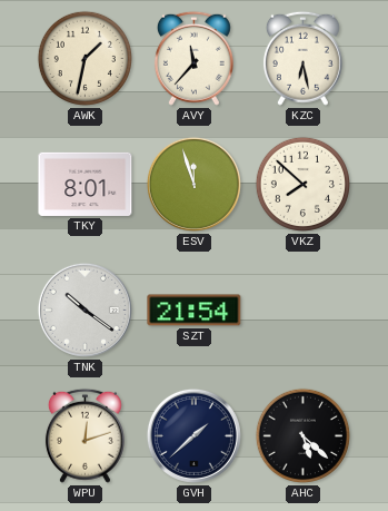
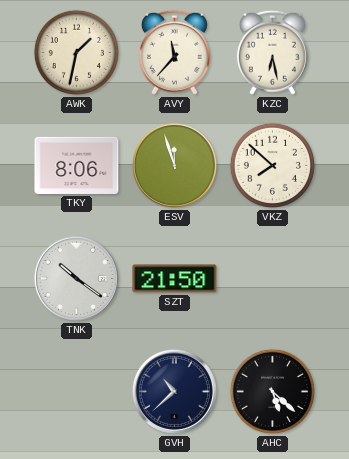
TKY: 8:01 -> 8:06 (77, 165)
SZT: 21:54 -> 21:50 (175, 279)
WPU: 12:12 -> none (84, 435)
GVH: 1:38 -> 10:38 (174, 391)
